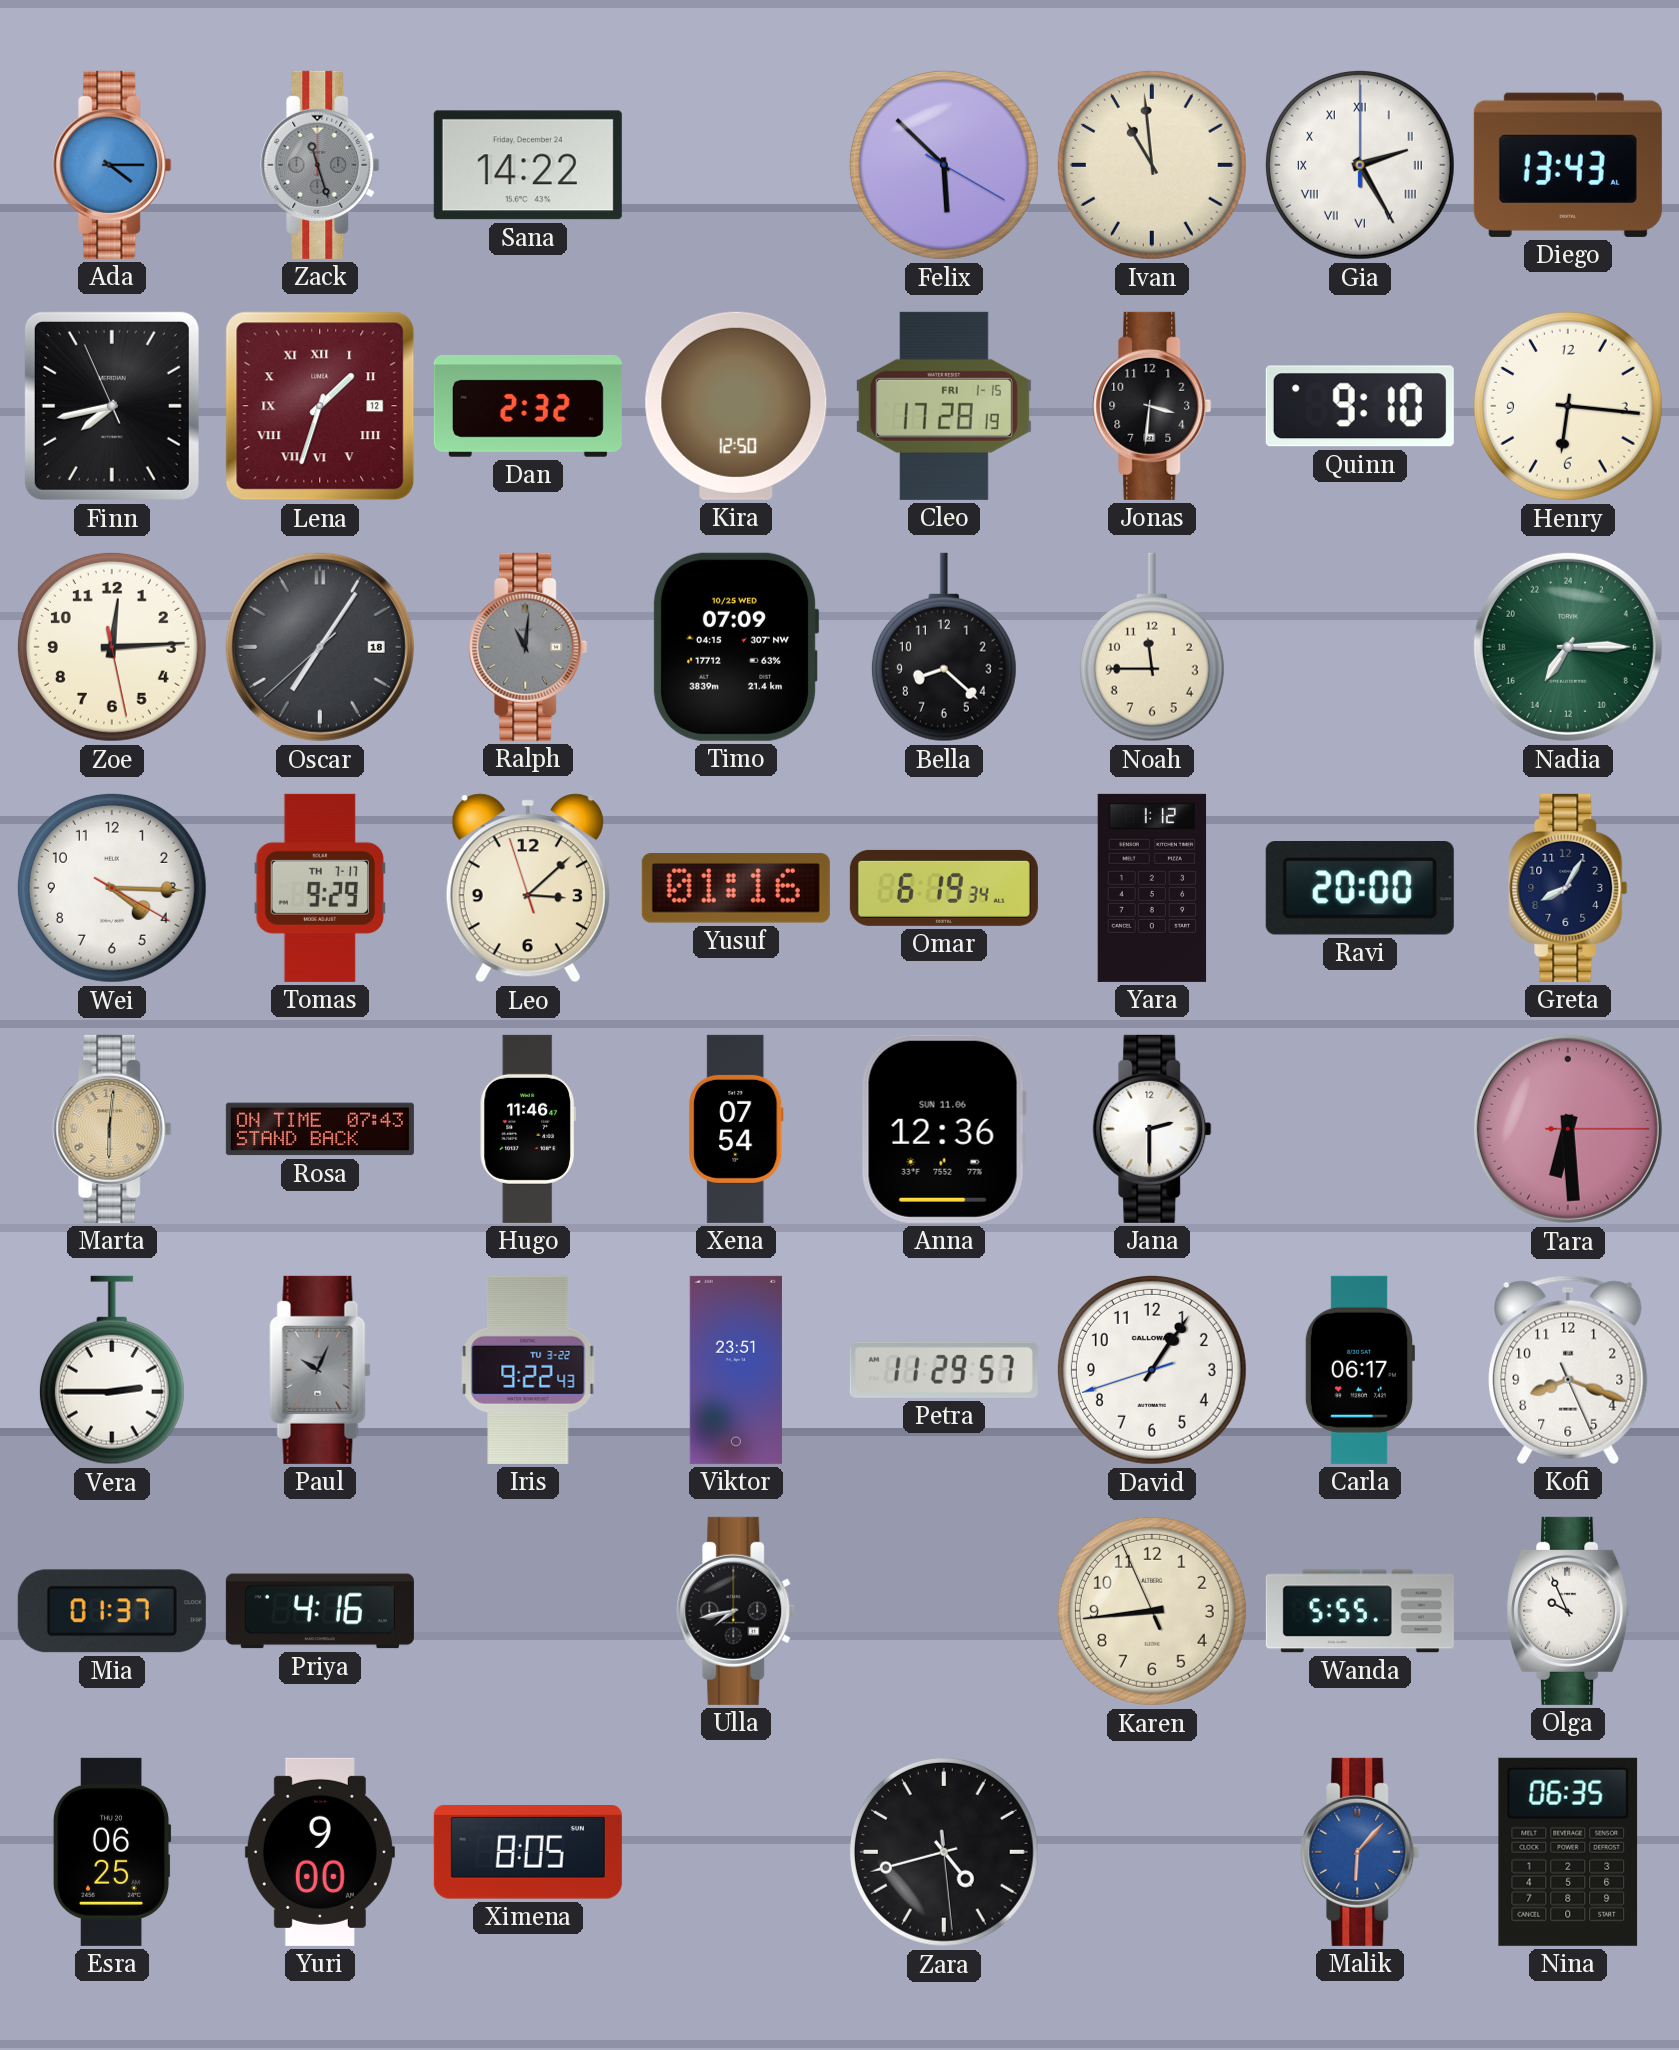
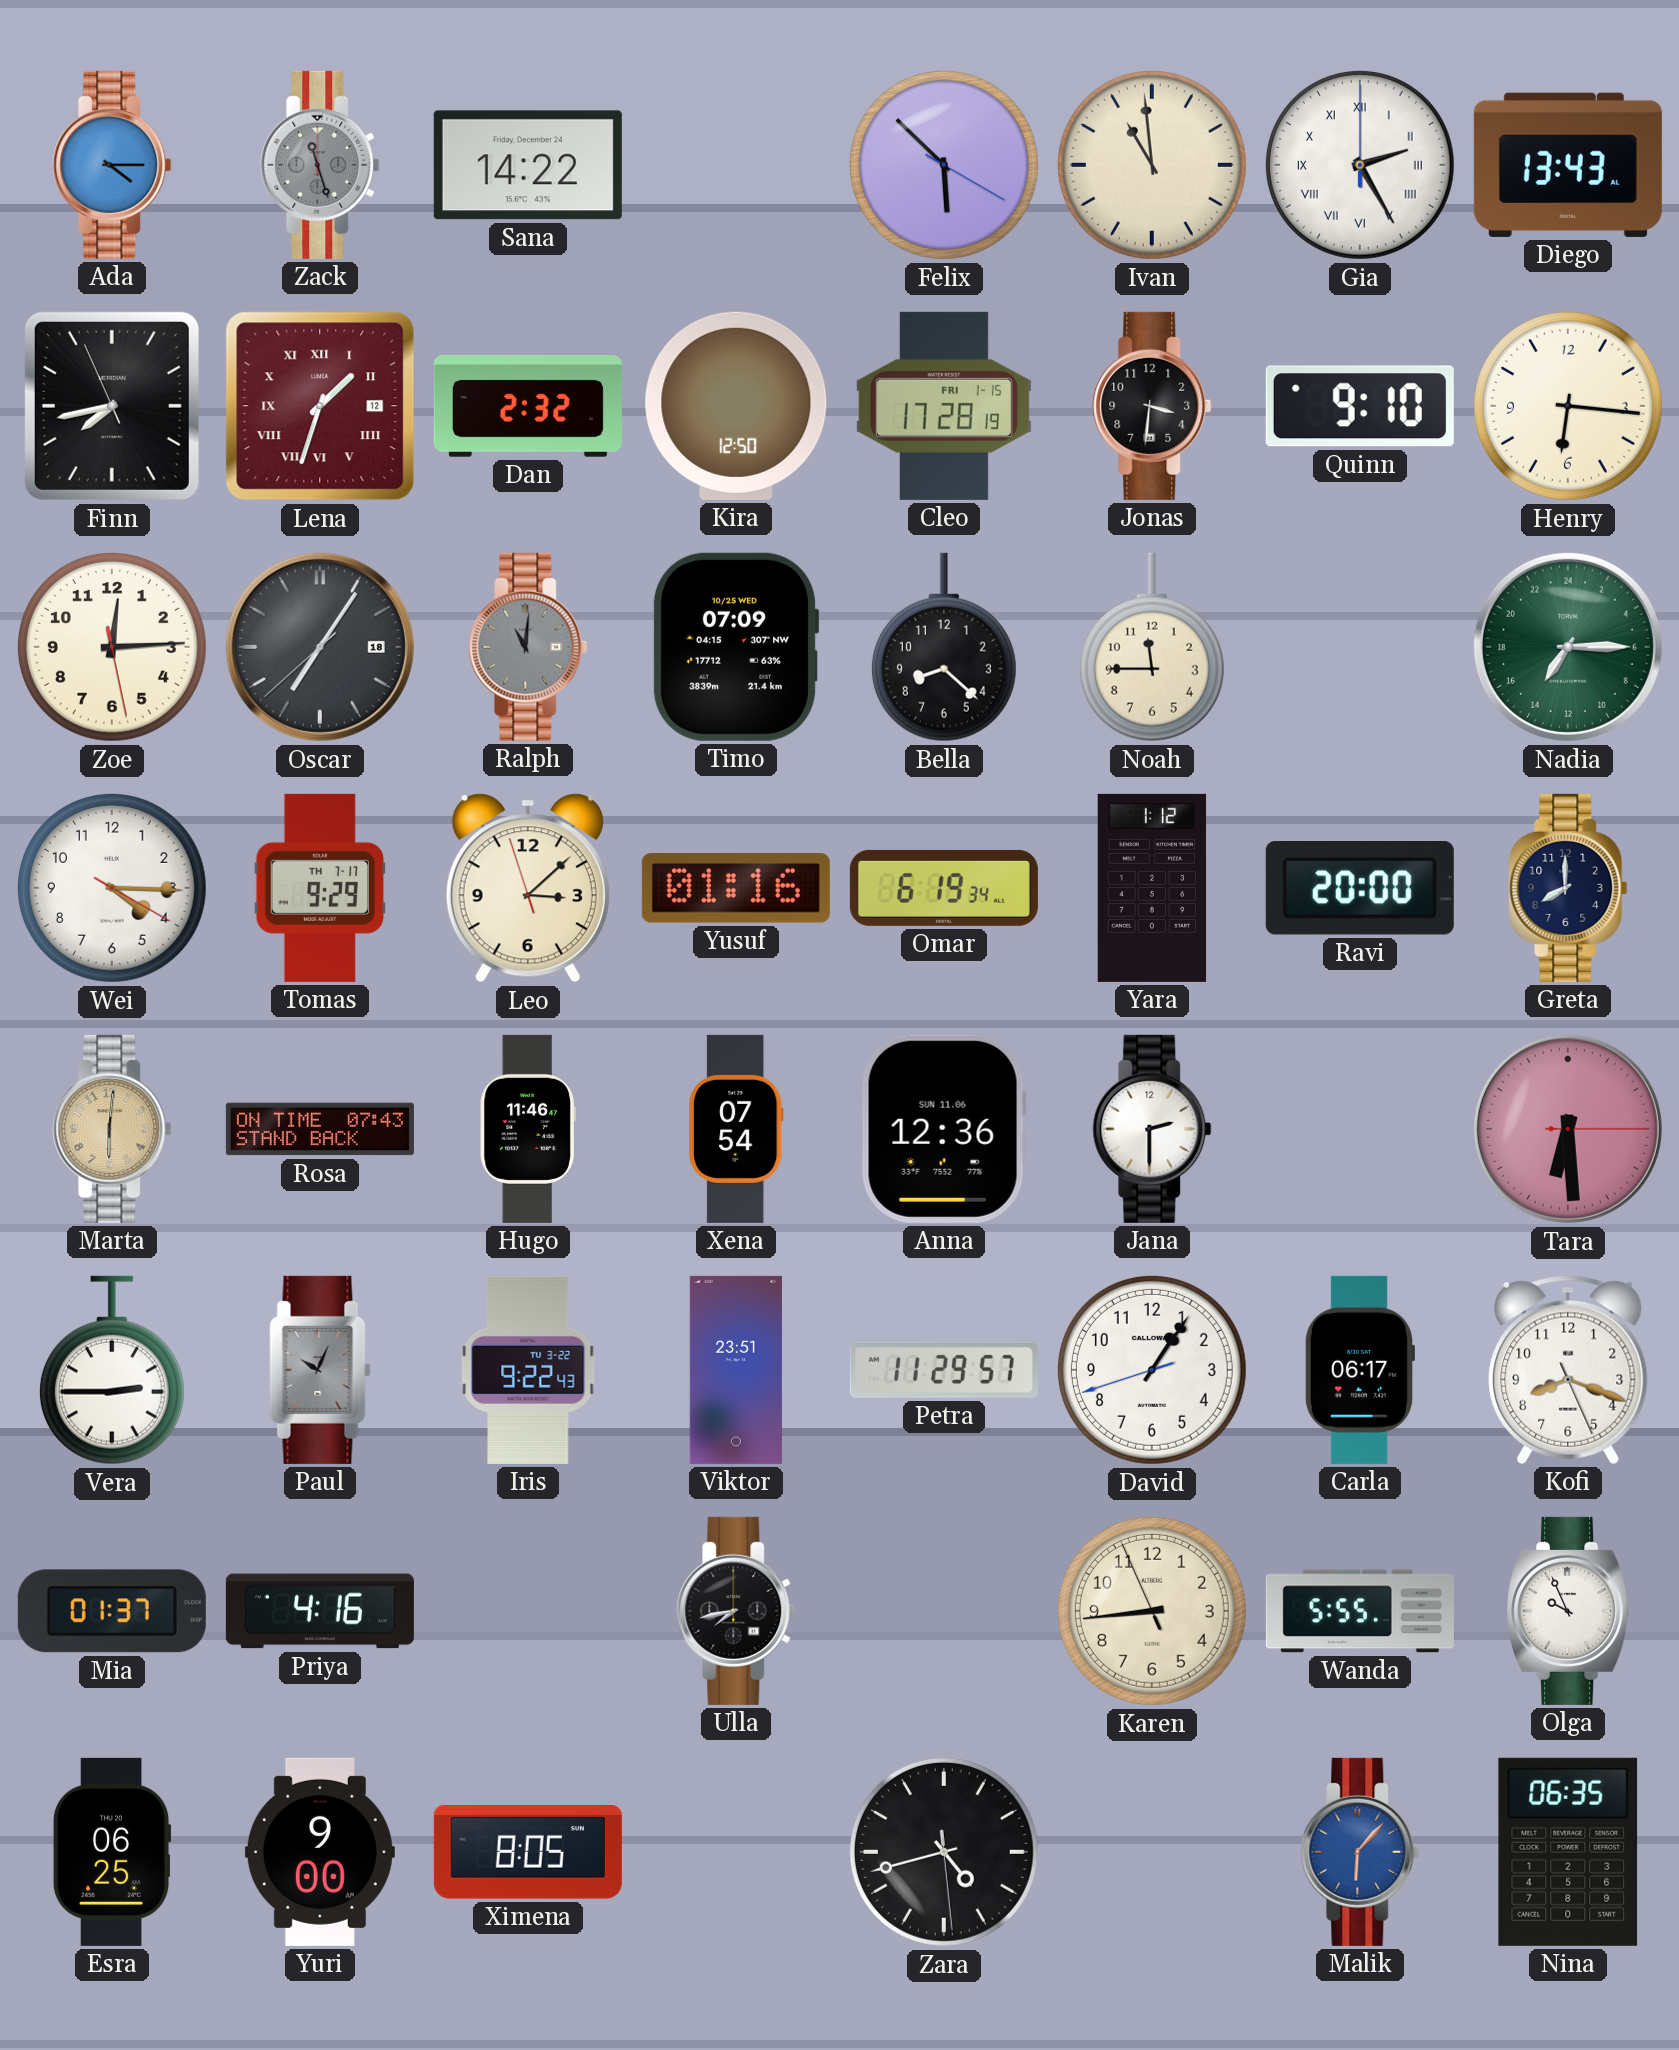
Greta: 8:05 -> 8:00 (1568, 888)
